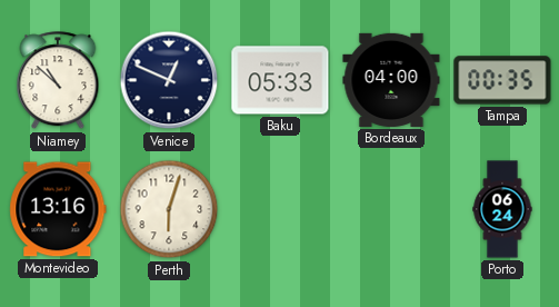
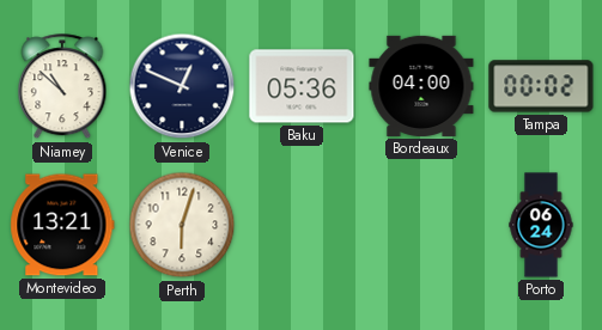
Baku: 05:33 -> 05:36 (302, 86)
Tampa: 00:35 -> 00:02 (541, 86)
Montevideo: 13:16 -> 13:21 (62, 225)
